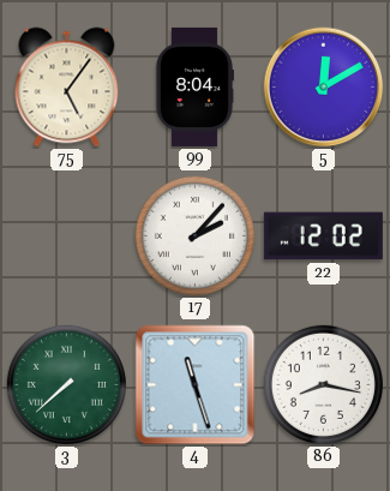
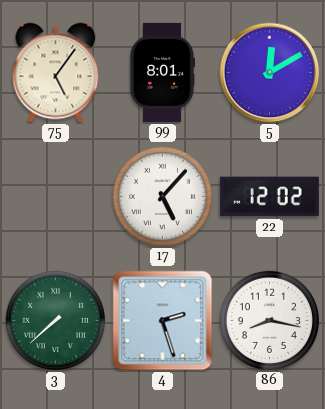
99: 8:04 -> 8:01 (162, 72)
17: 2:07 -> 5:07 (162, 196)
4: 11:27 -> 2:27 (163, 321)
